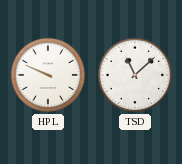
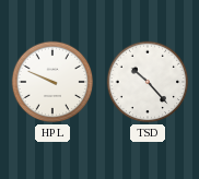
TSD: 11:08 -> 10:23 (148, 82)
